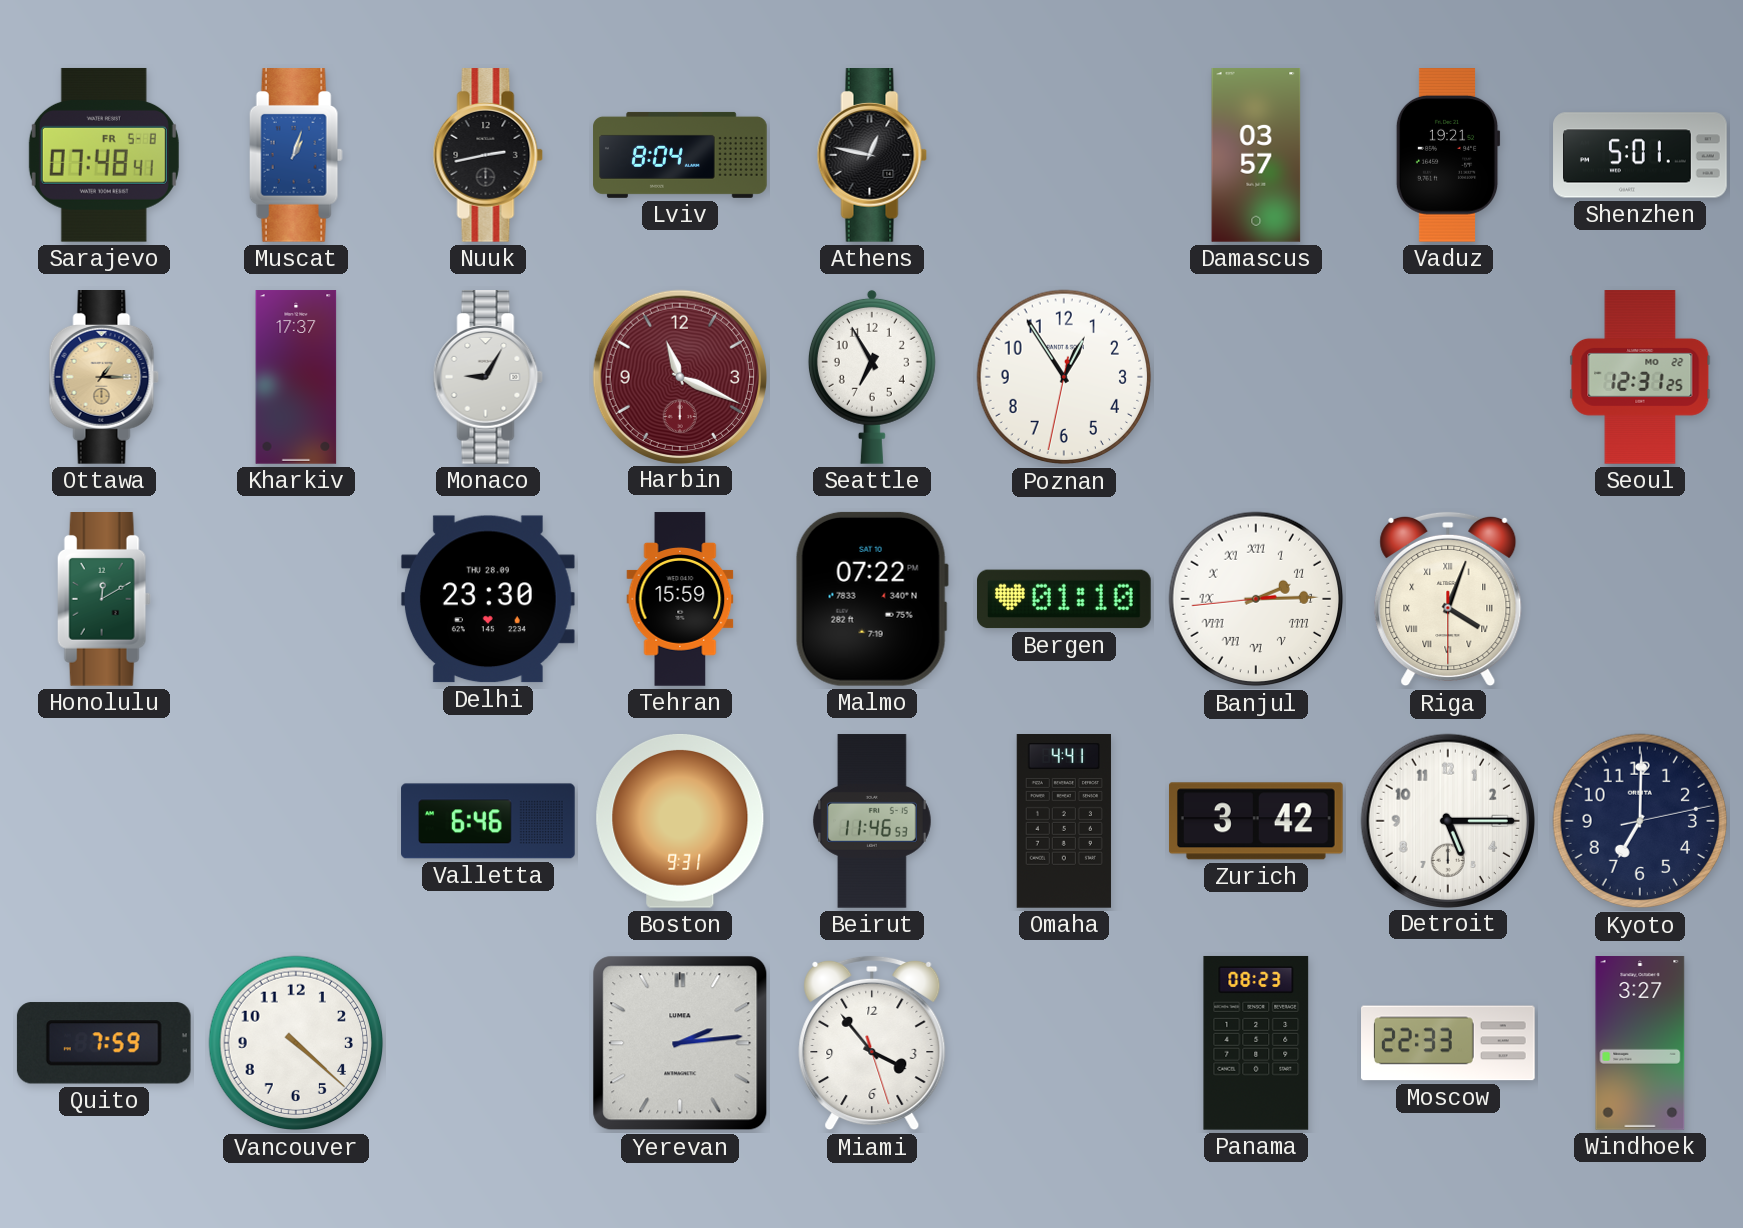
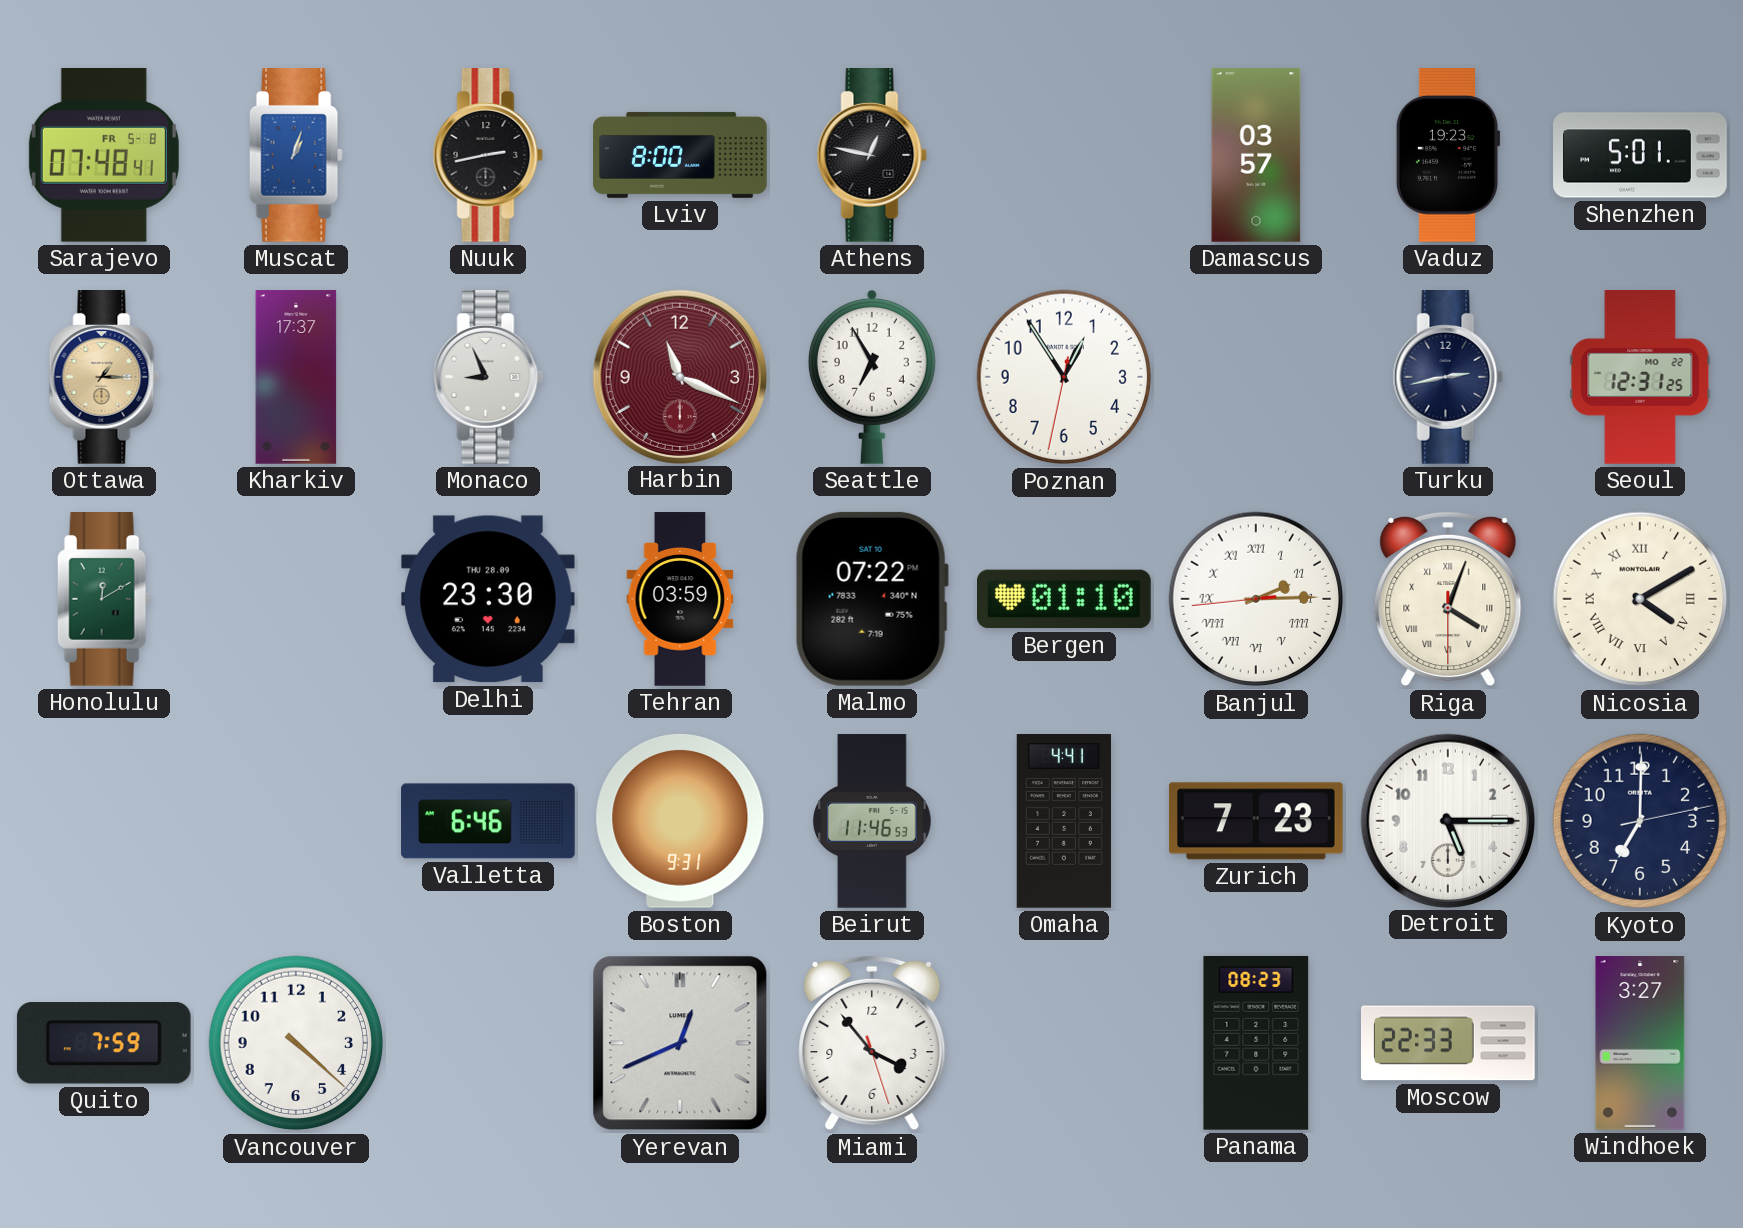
Lviv: 8:04 -> 8:00 (680, 155)
Vaduz: 19:21 -> 19:23 (1448, 156)
Monaco: 9:05 -> 8:56 (488, 378)
Turku: none -> 2:43 (1448, 378)
Tehran: 15:59 -> 03:59 (680, 599)
Nicosia: none -> 4:10 (1640, 599)
Zurich: 3:42 -> 7:23 (1256, 821)
Yerevan: 2:14 -> 12:41 (680, 1043)
